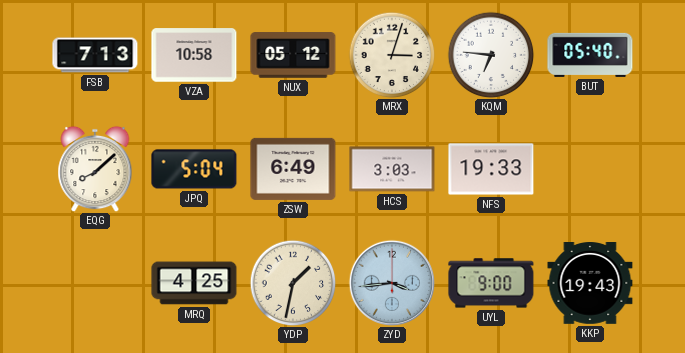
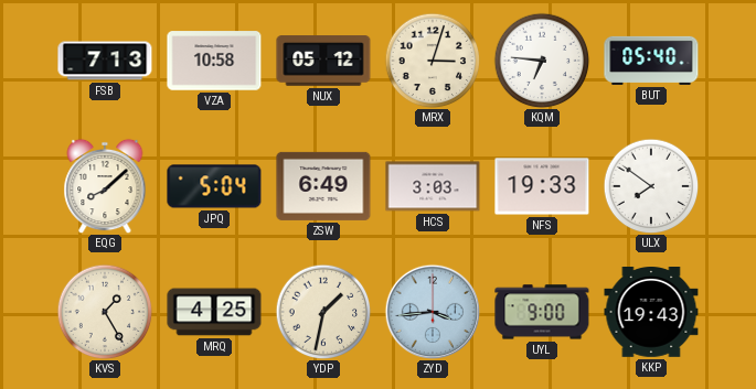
ULX: none -> 7:51 (651, 186)
KVS: none -> 1:25 (105, 312)
